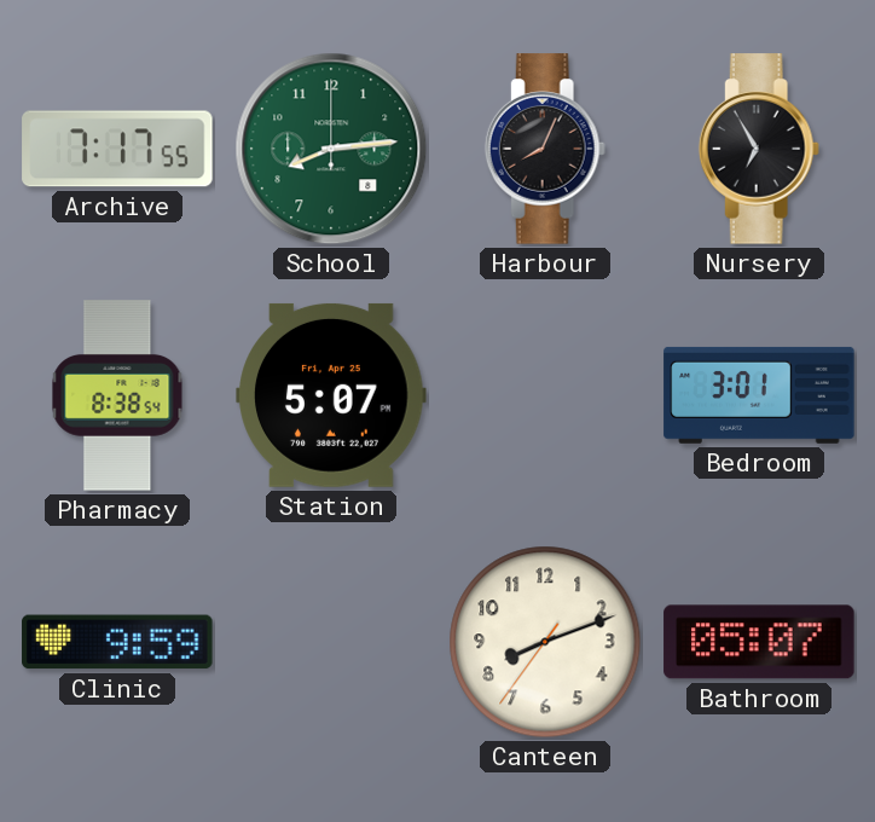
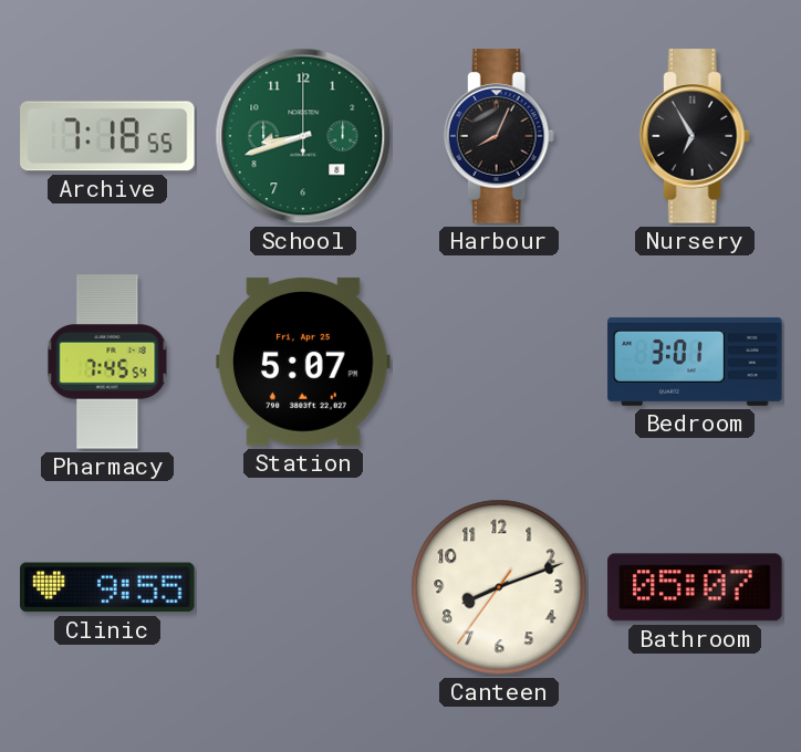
Archive: 7:17 -> 7:18 (107, 136)
School: 8:14 -> 8:42 (303, 136)
Pharmacy: 8:38 -> 7:45 (107, 362)
Clinic: 9:59 -> 9:55 (107, 587)
